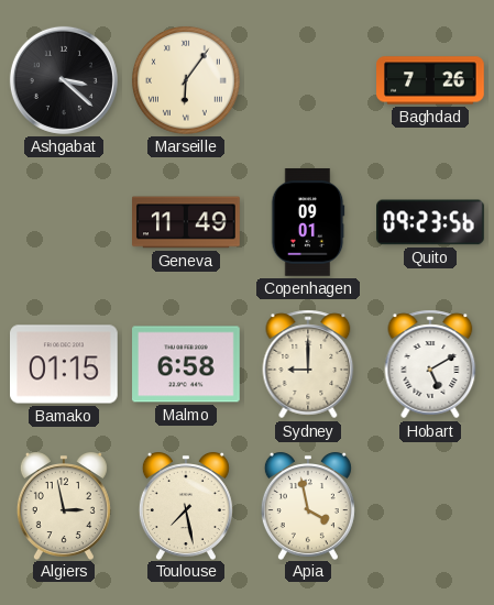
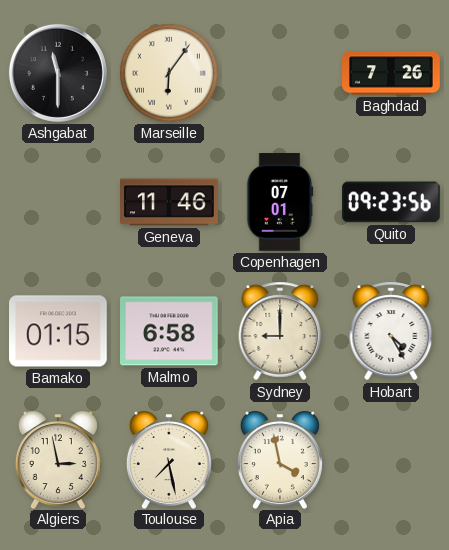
Ashgabat: 3:22 -> 11:30 (58, 73)
Geneva: 11:49 -> 11:46 (169, 202)
Copenhagen: 09:01 -> 07:01 (280, 202)
Hobart: 5:10 -> 4:25 (391, 331)
